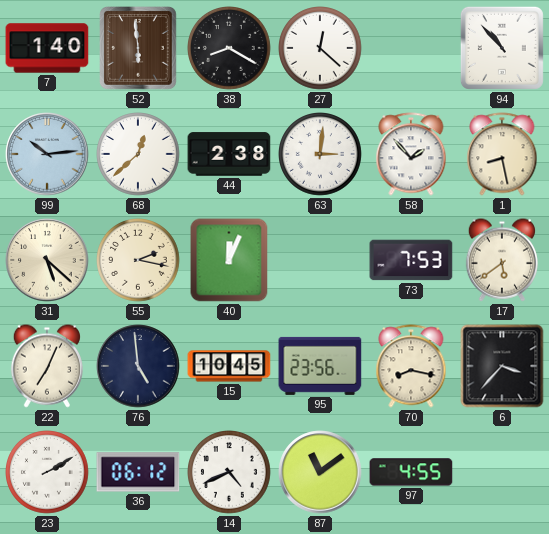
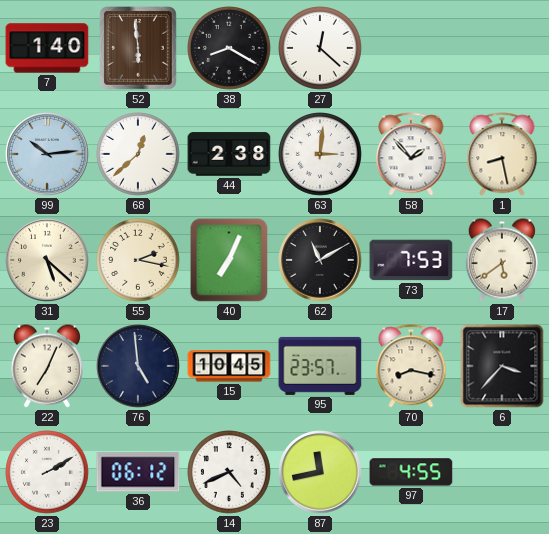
94: 10:53 -> none (502, 48)
40: 12:04 -> 7:04 (229, 260)
62: none -> 11:10 (320, 260)
95: 23:56 -> 23:57 (320, 366)
87: 11:09 -> 11:43 (320, 472)
